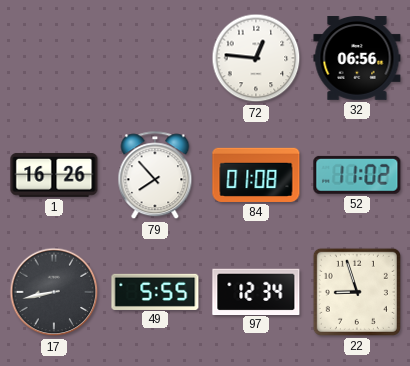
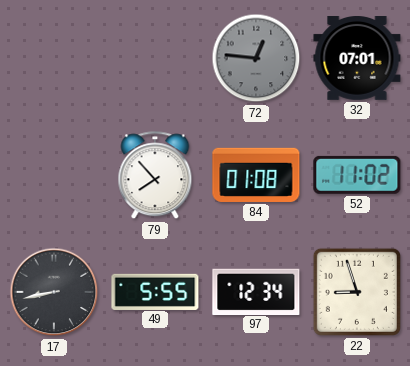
72 dial: white -> grey (256, 58)
32: 06:56 -> 07:01 (357, 59)
1: 16:26 -> none (54, 175)
